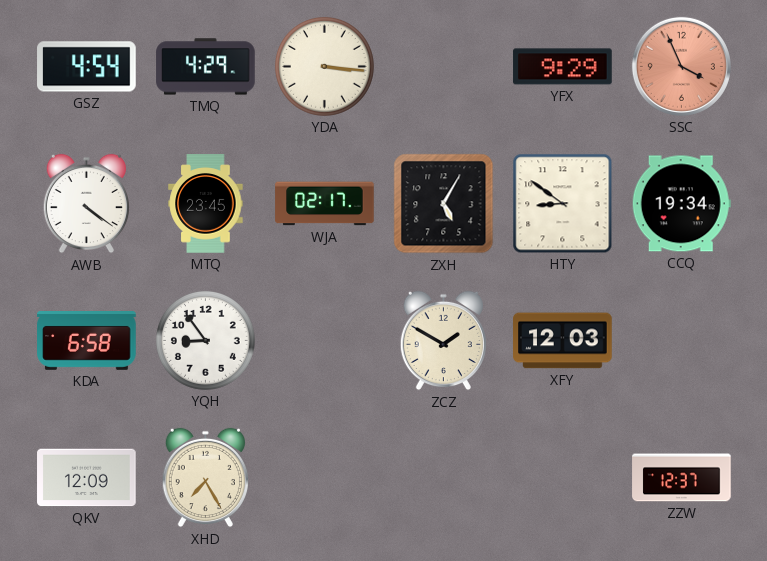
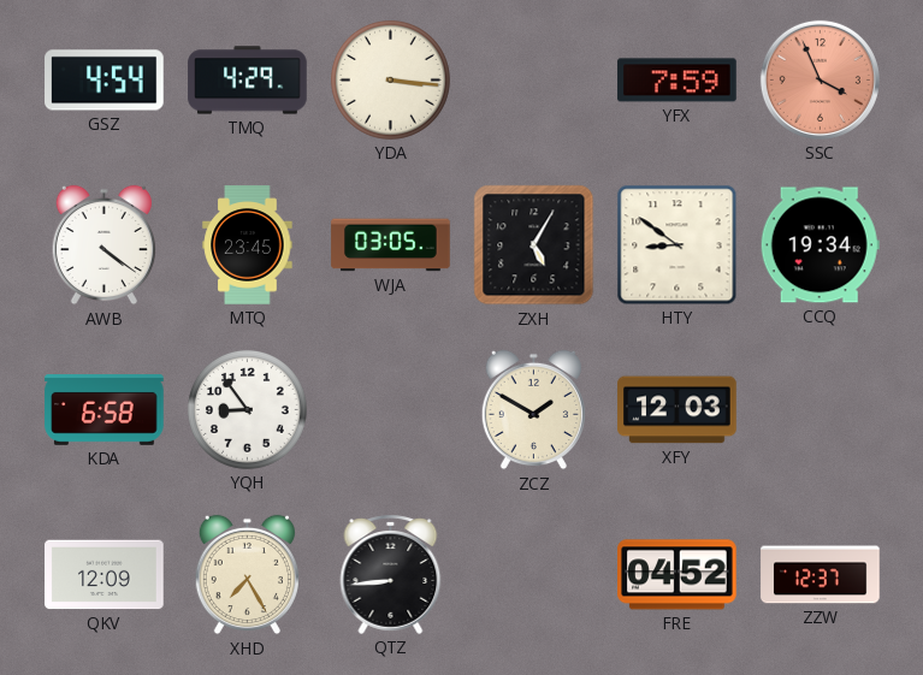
YFX: 9:29 -> 7:59 (678, 81)
WJA: 02:17 -> 03:05 (391, 245)
QTZ: none -> 8:44 (391, 574)
FRE: none -> 04:52 (678, 575)
